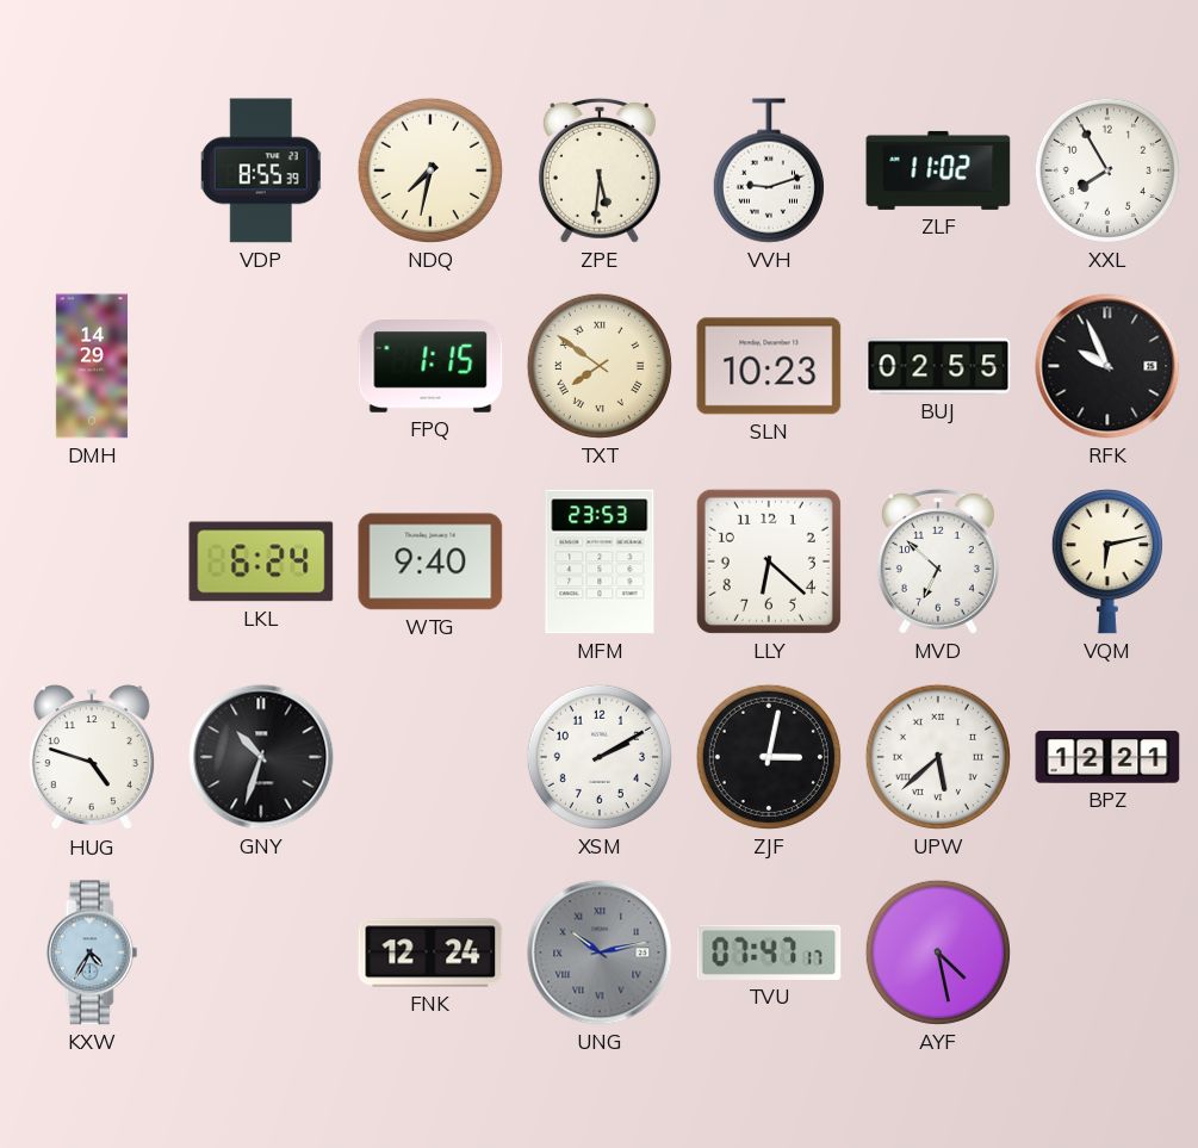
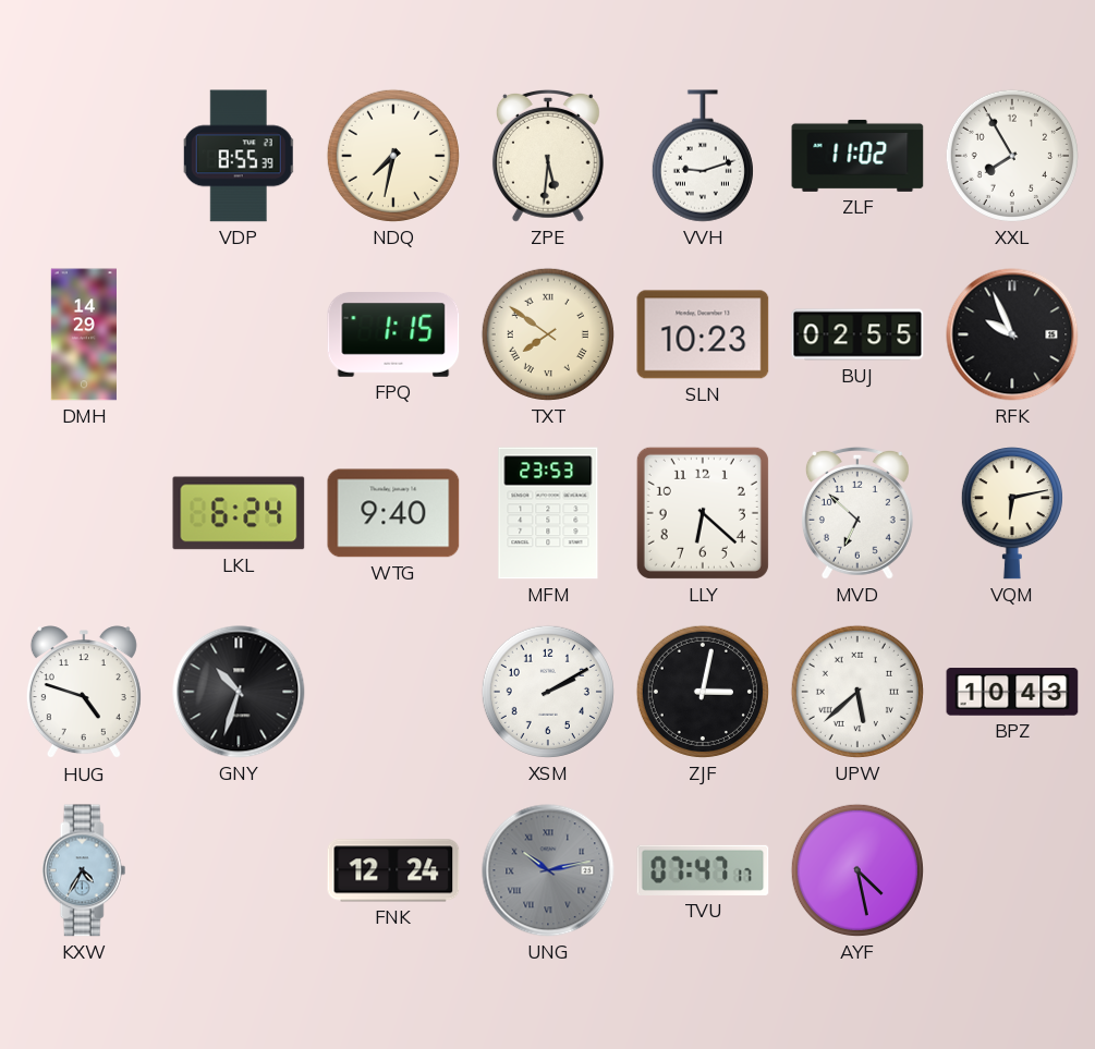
BPZ: 12:21 -> 10:43 (1012, 692)
